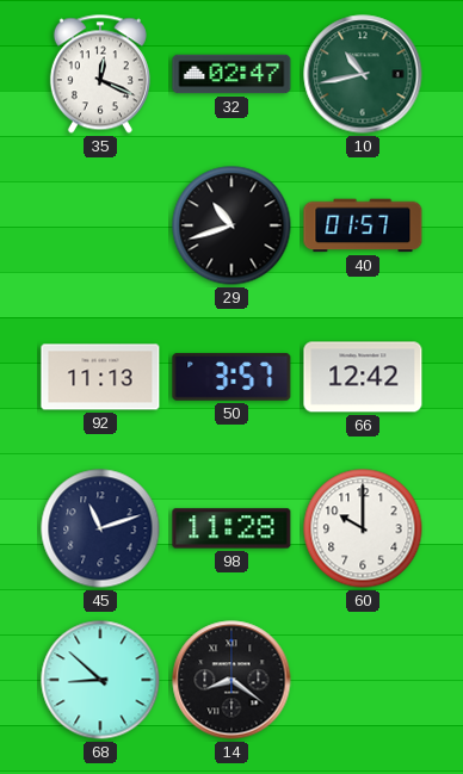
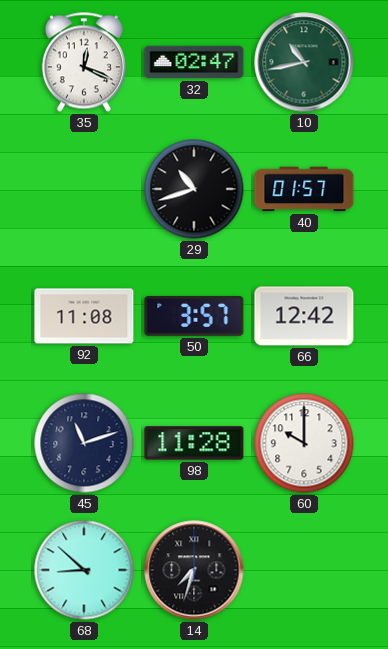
92: 11:13 -> 11:08 (84, 316)
14: 8:21 -> 7:33 (194, 570)
